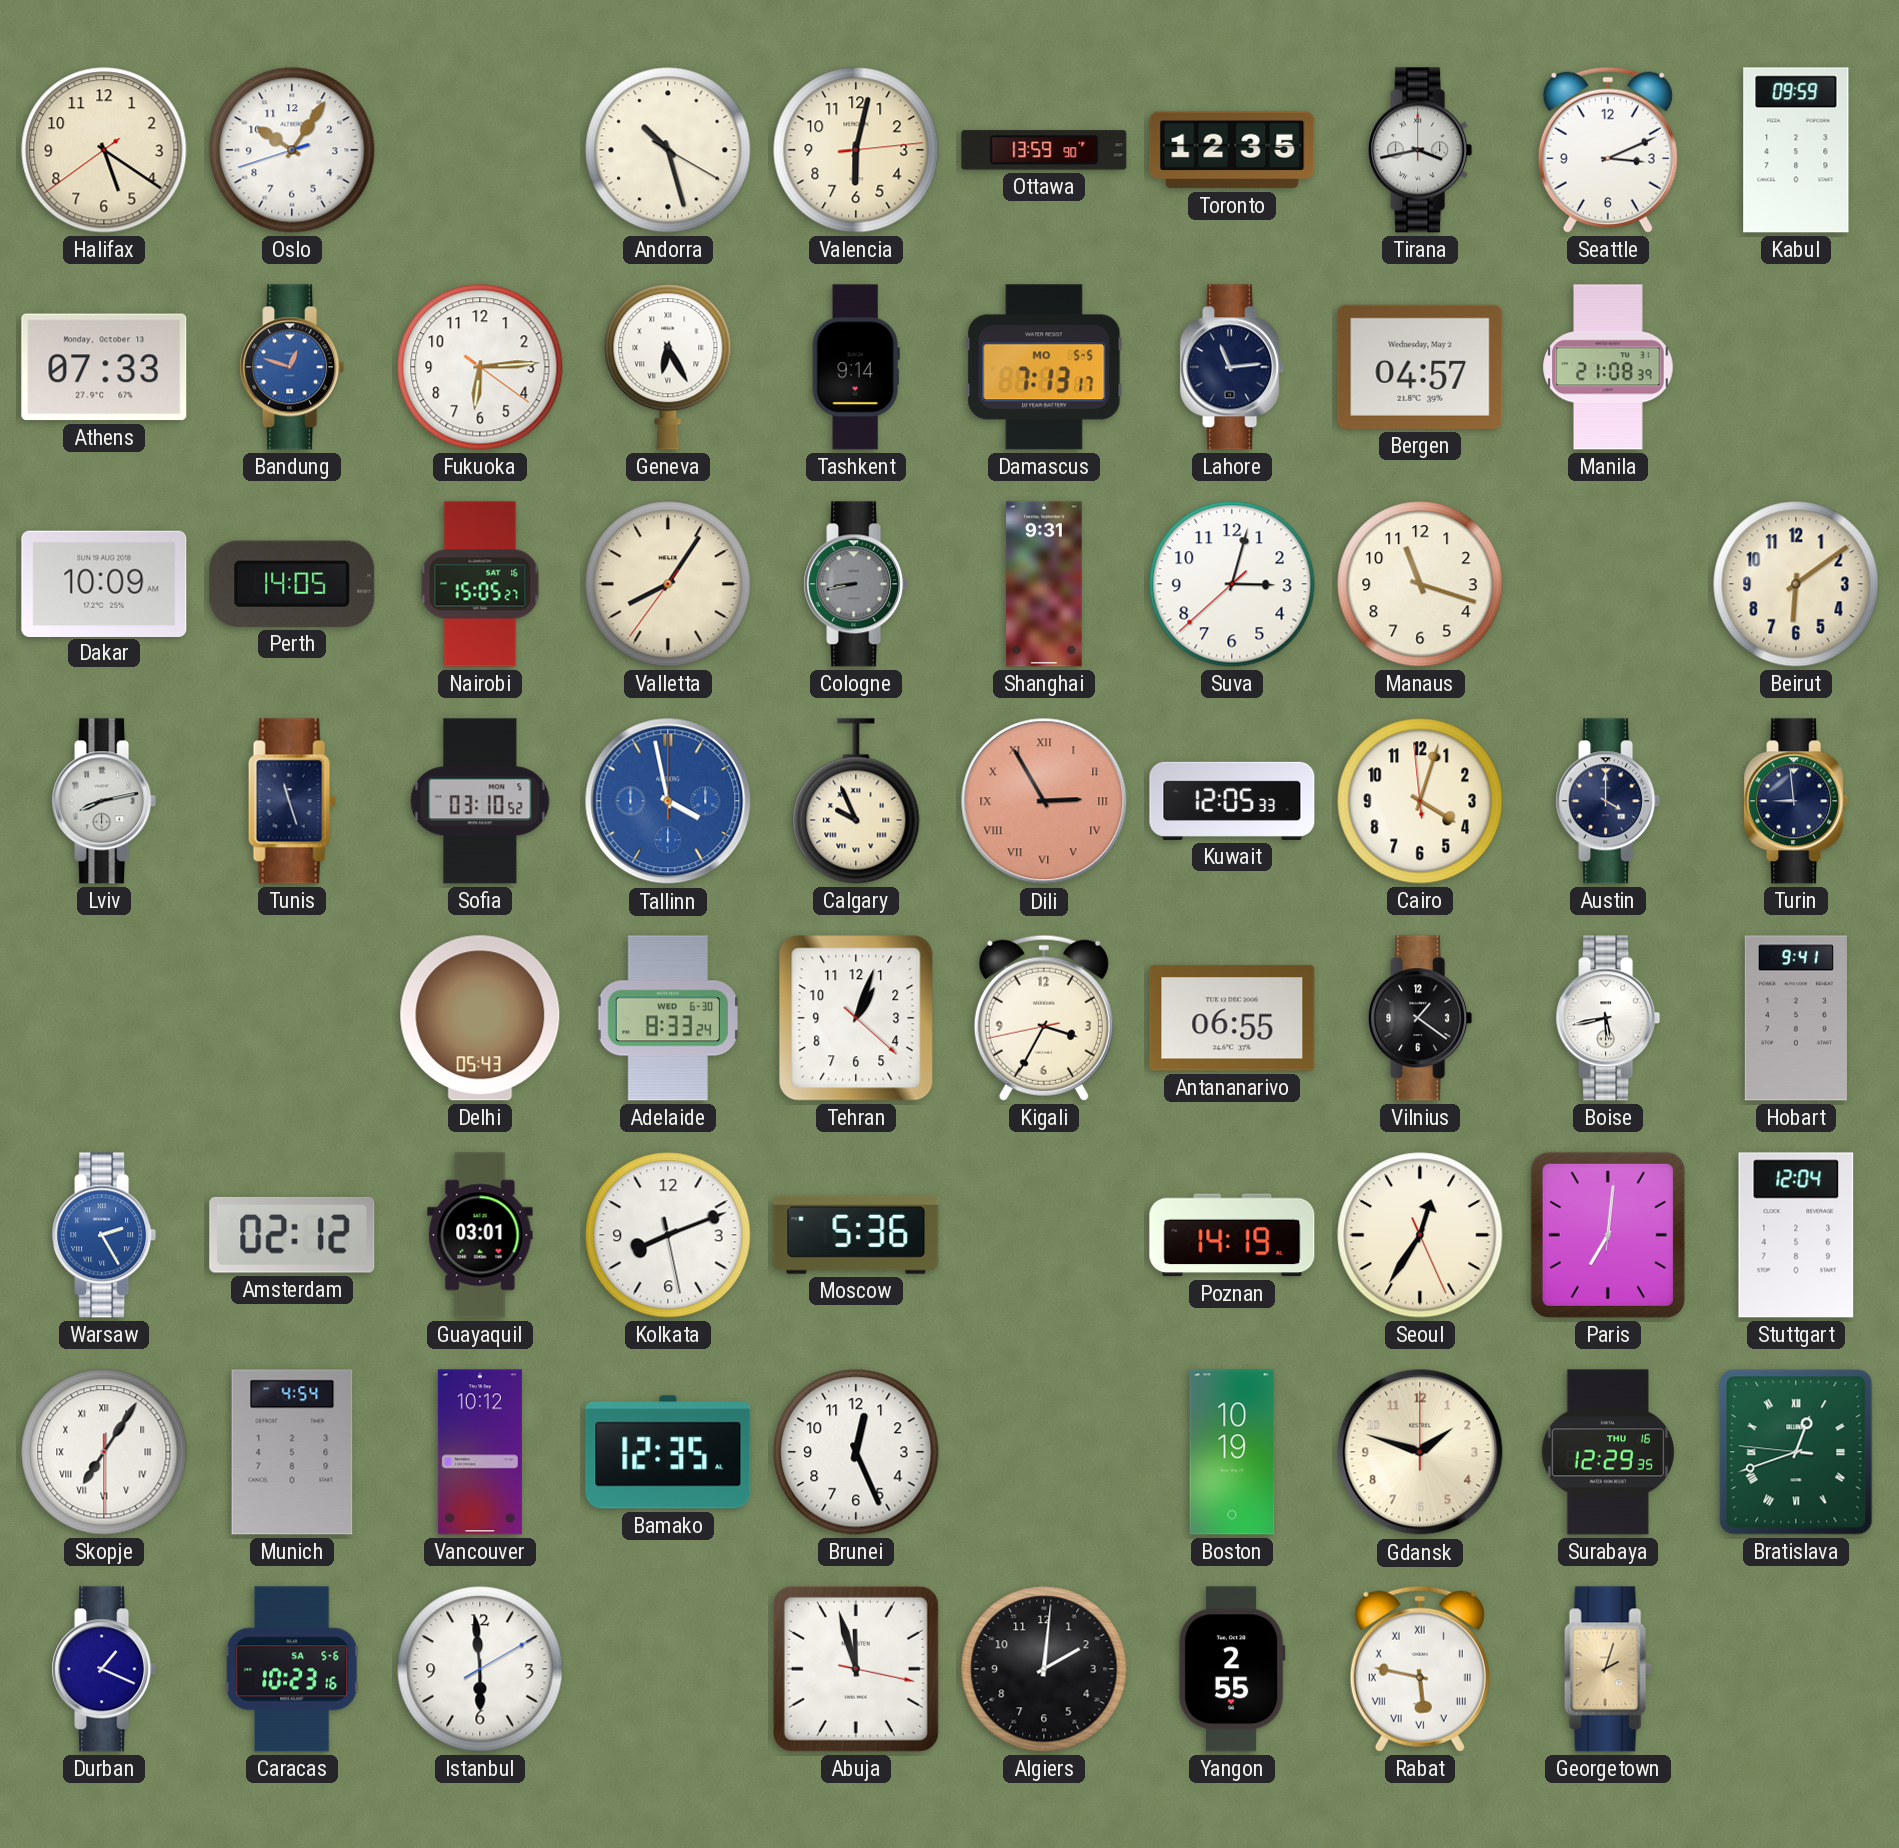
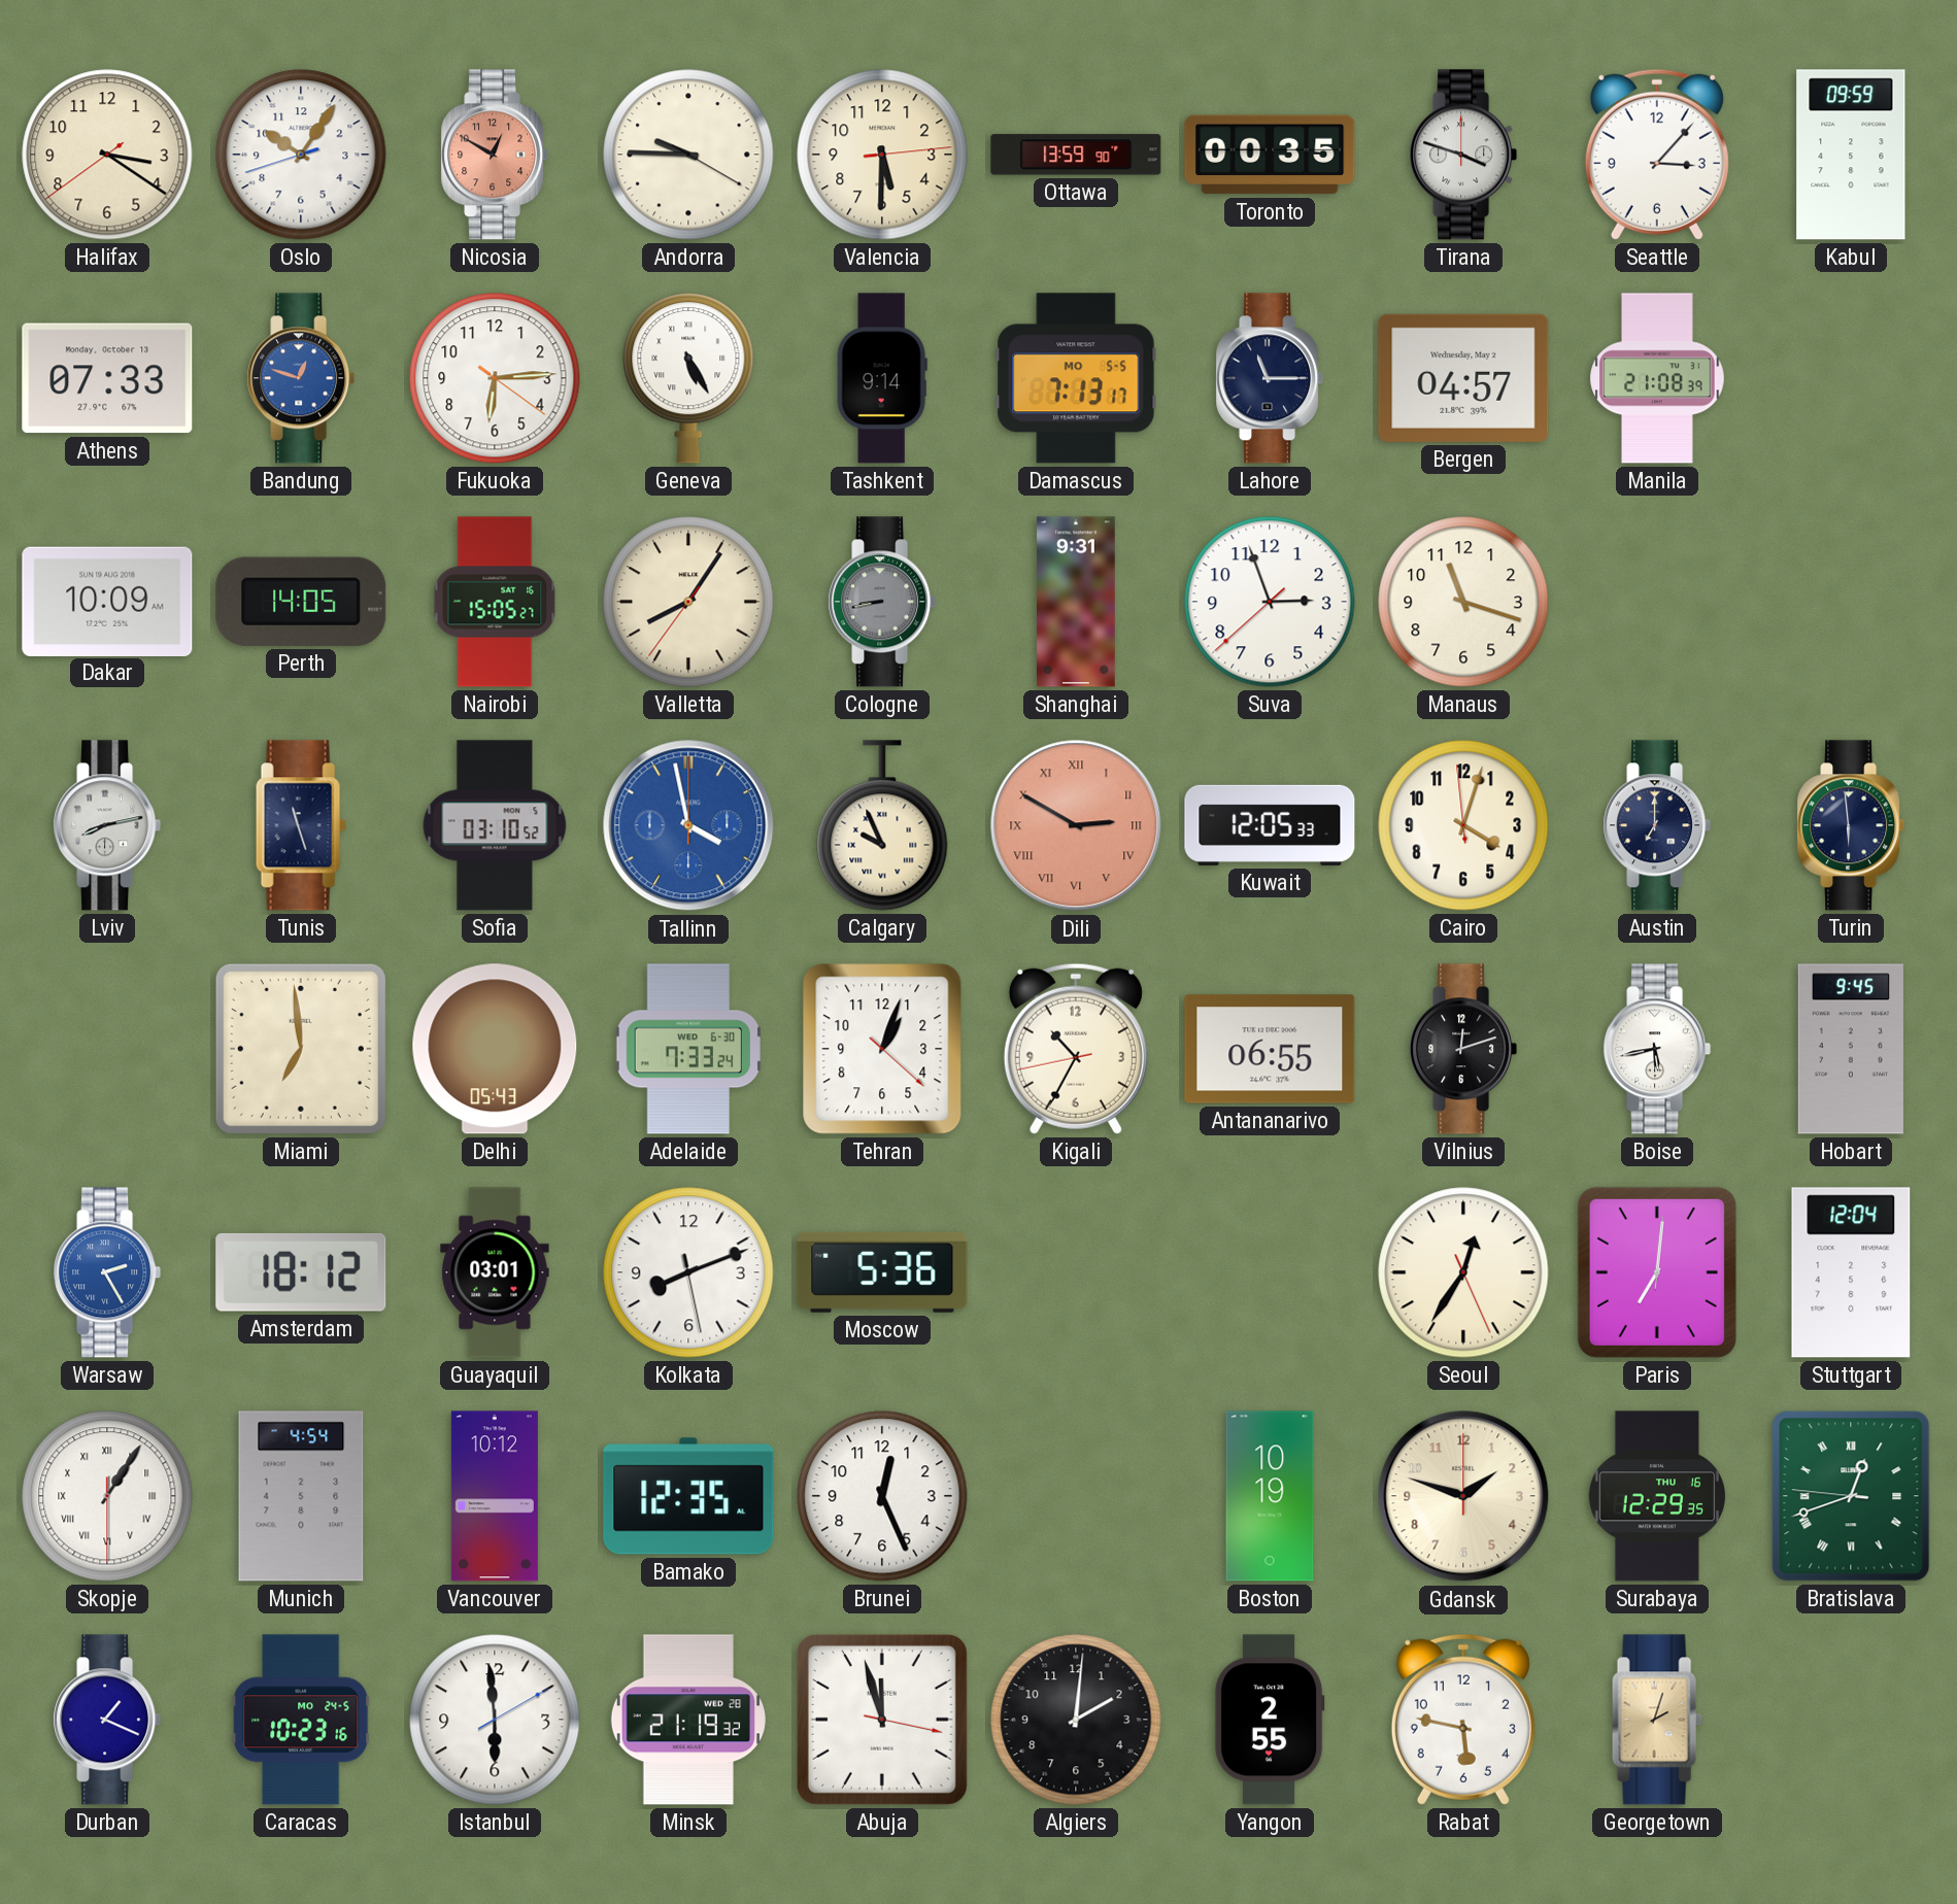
Halifax: 5:20 -> 3:20 (107, 155)
Nicosia: none -> 12:50 (495, 155)
Andorra: 10:27 -> 9:45 (688, 155)
Valencia: 6:02 -> 5:30 (882, 155)
Toronto: 12:35 -> 00:35 (1270, 155)
Tirana: 3:43 -> 3:48 (1463, 155)
Seattle: 3:11 -> 3:07 (1657, 155)
Geneva: 6:25 -> 5:25 (688, 378)
Lahore: 11:14 -> 11:15 (1270, 378)
Suva: 3:02 -> 2:56 (1270, 602)
Beirut: 6:09 -> none (1796, 584)
Dili: 2:55 -> 2:50 (1076, 825)
Austin: 4:00 -> 7:00 (1657, 825)
Turin: 8:59 -> 5:59 (1851, 825)
Miami: none -> 6:59 (301, 1049)
Adelaide: 8:33 -> 7:33 (688, 1049)
Kigali: 3:34 -> 10:34 (1076, 1049)
Vilnius: 1:21 -> 12:12 (1463, 1049)
Hobart: 9:41 -> 9:45 (1851, 1049)
Amsterdam: 02:12 -> 18:12 (301, 1272)
Poznan: 14:19 -> none (1232, 1235)
Skopje: 7:05 -> 1:05 (107, 1496)
Caracas date: SA 5-6 -> MO 24-5 (301, 1720)
Minsk: none -> 21:19 (688, 1720)
Rabat numerals: Roman -> Arabic (1463, 1720)
